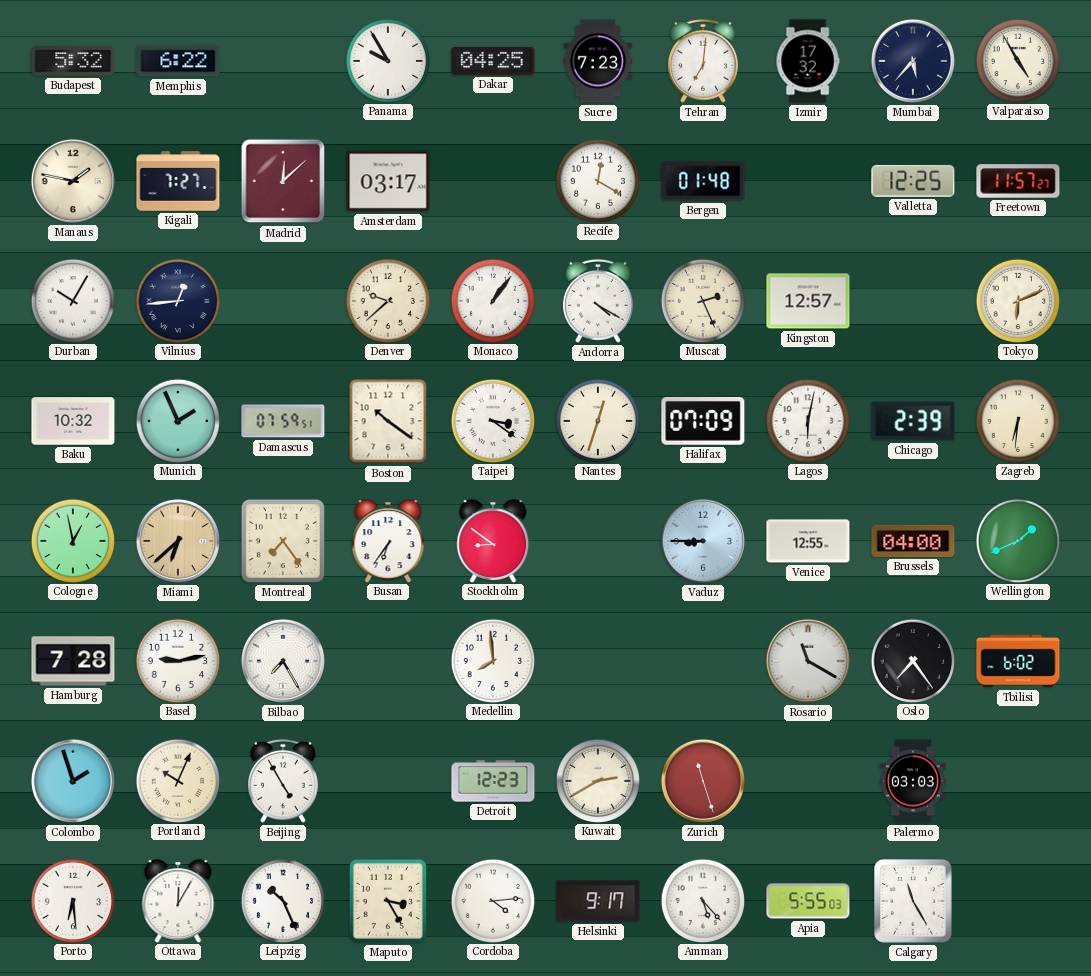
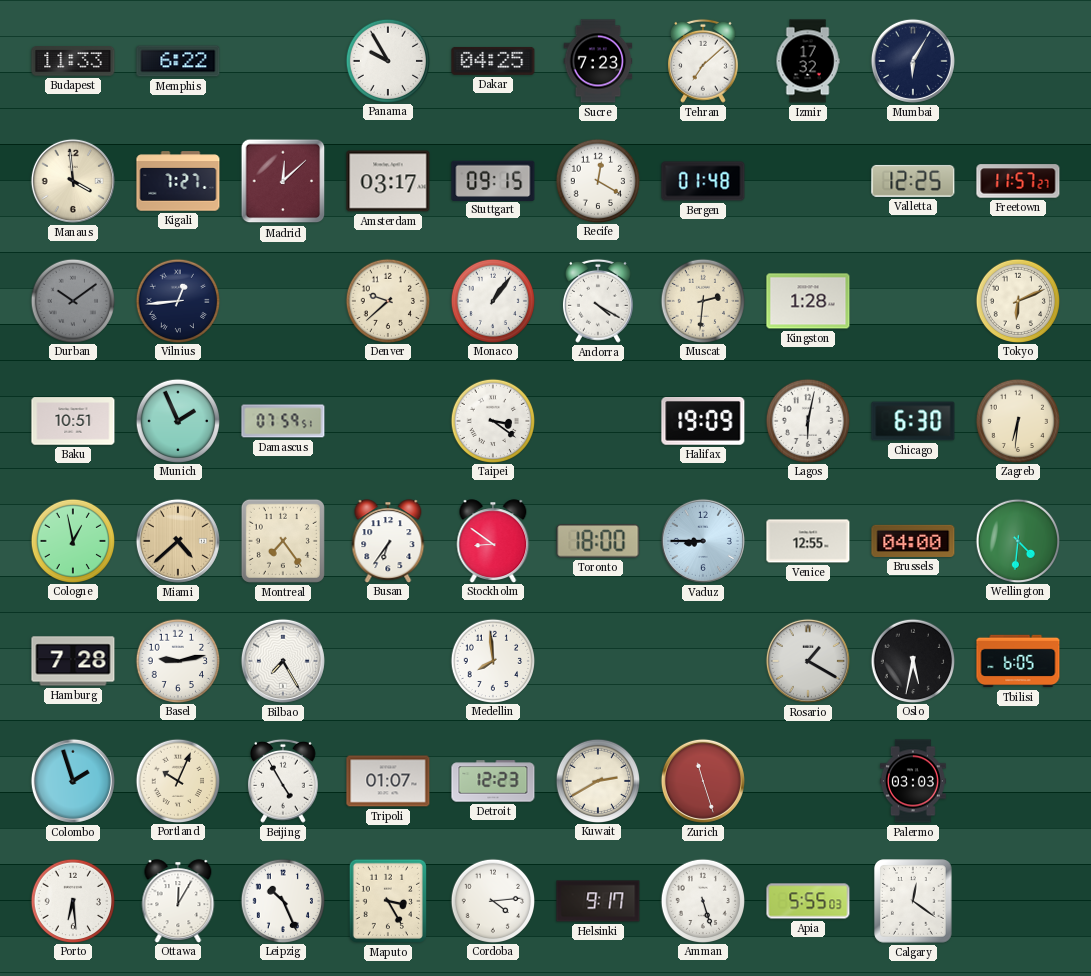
Budapest: 5:32 -> 11:33 (73, 61)
Tehran: 7:01 -> 7:08 (703, 61)
Mumbai: 5:37 -> 6:05 (913, 61)
Valparaiso: 4:55 -> none (1017, 60)
Manaus: 1:47 -> 3:59 (73, 181)
Stuttgart: none -> 09:15 (493, 180)
Durban: 10:05 -> 10:09 (72, 300)
Durban dial: white -> grey (72, 300)
Muscat: 2:26 -> 2:31 (702, 300)
Kingston: 12:57 -> 1:28 (808, 301)
Baku: 10:32 -> 10:51 (73, 421)
Boston: 10:21 -> none (388, 421)
Nantes: 12:33 -> none (597, 420)
Halifax: 07:09 -> 19:09 (703, 421)
Chicago: 2:39 -> 6:30 (913, 421)
Miami: 6:38 -> 4:38 (178, 541)
Toronto: none -> 18:00 (598, 542)
Wellington: 1:41 -> 4:31 (1017, 540)
Rosario: 11:20 -> 1:20 (808, 661)
Oslo: 7:24 -> 5:32 (912, 660)
Tbilisi: 6:02 -> 6:05 (1018, 661)
Tripoli: none -> 01:07 (388, 781)
Amman: 5:23 -> 5:27 (702, 900)
Calgary: 11:25 -> 12:21 (914, 901)
